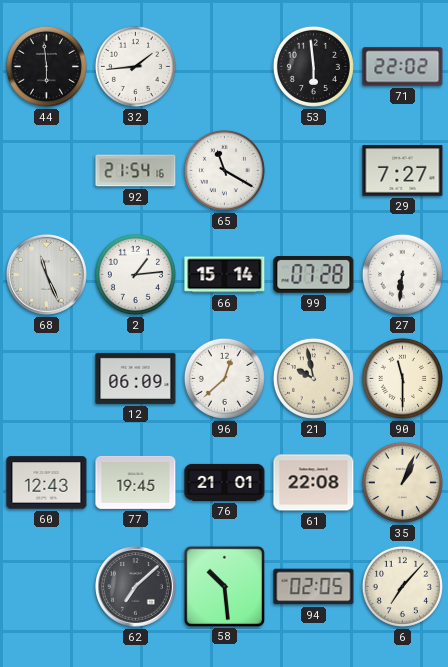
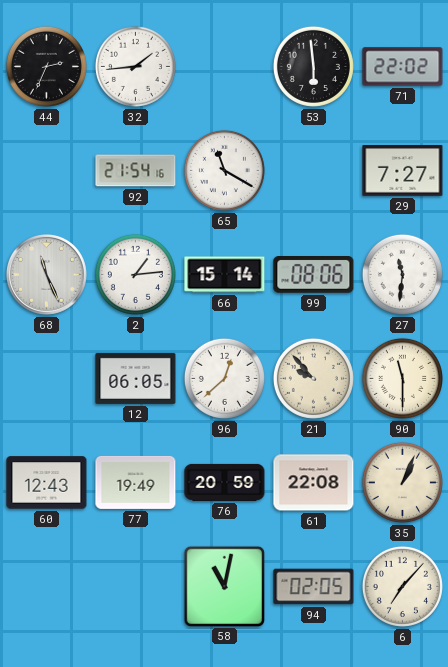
44: 5:59 -> 2:34 (46, 66)
99: 07:28 -> 08:06 (314, 275)
27: 6:31 -> 11:31 (402, 274)
12: 06:09 -> 06:05 (136, 378)
21: 9:58 -> 9:53 (313, 378)
77: 19:45 -> 19:49 (136, 482)
76: 21:01 -> 20:59 (225, 482)
62: 7:08 -> none (136, 587)
58: 10:29 -> 11:02 (224, 586)
